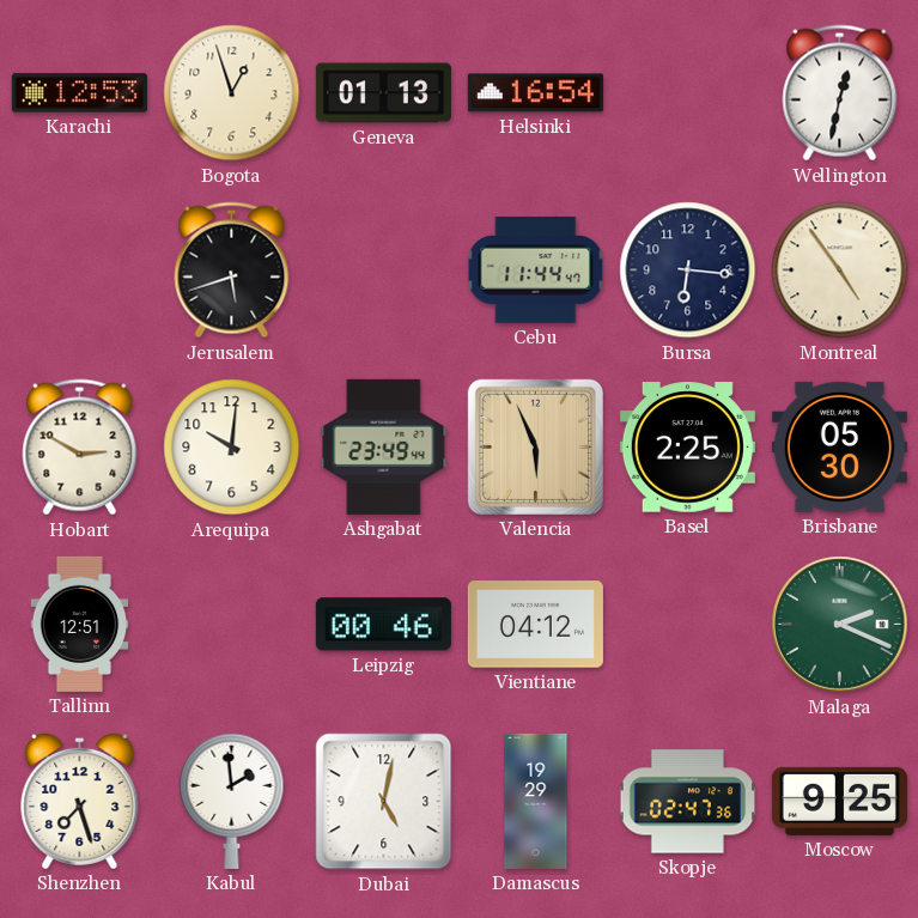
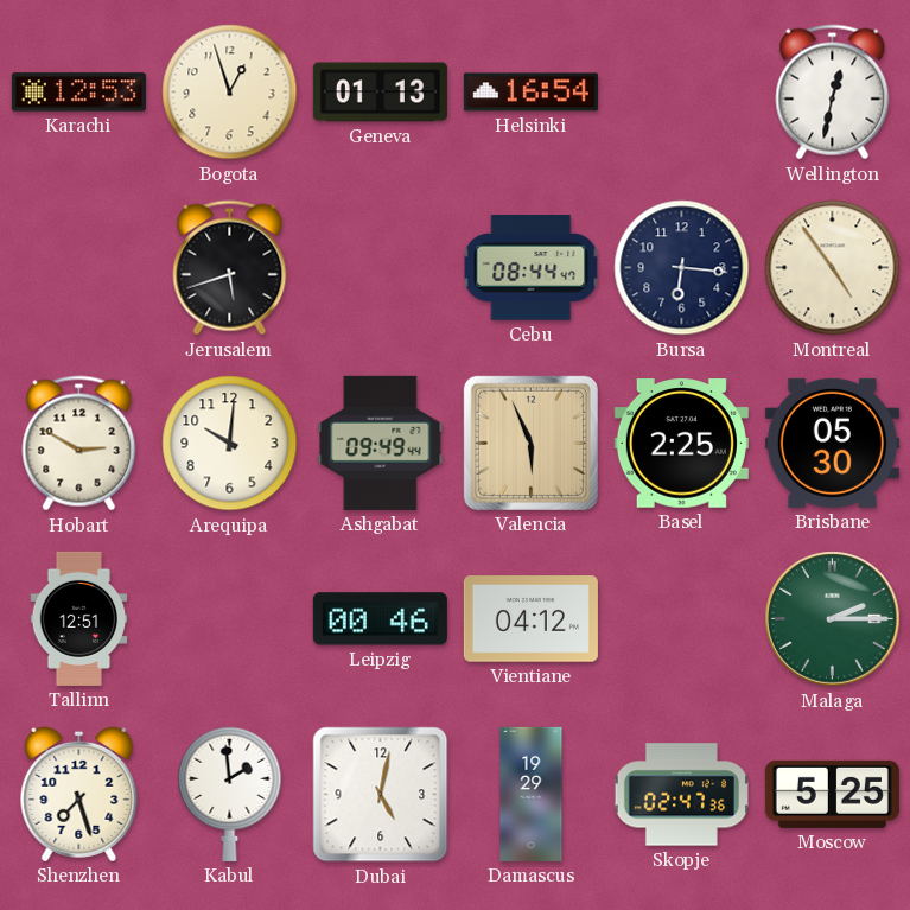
Cebu: 11:44 -> 08:44 (532, 268)
Ashgabat: 23:49 -> 09:49 (381, 443)
Malaga: 2:19 -> 2:15 (833, 619)
Moscow: 9:25 -> 5:25 (832, 794)
